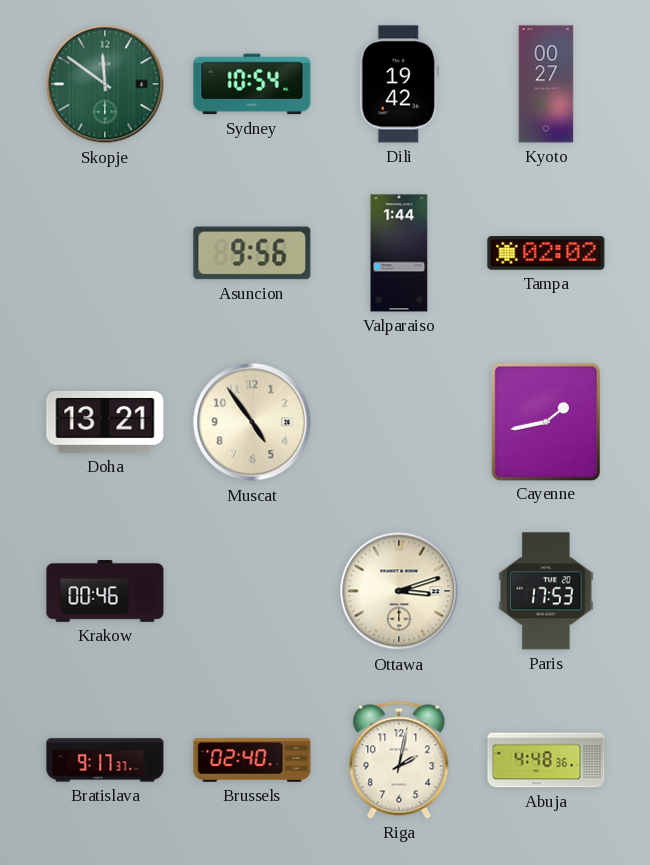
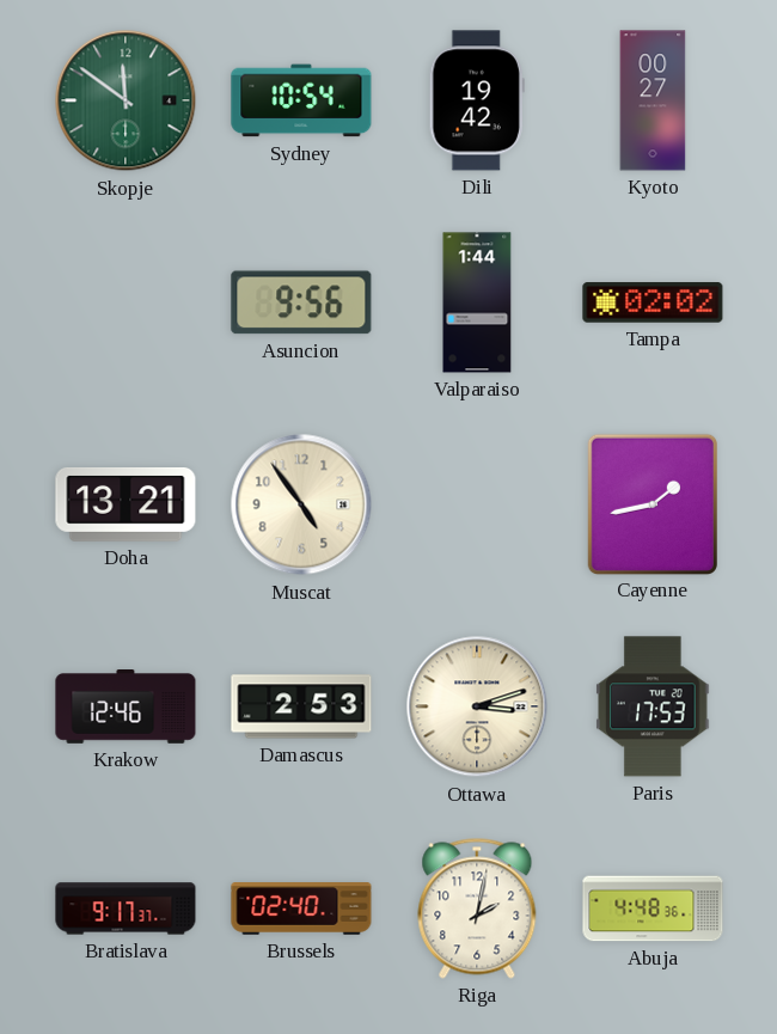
Krakow: 00:46 -> 12:46 (126, 708)
Damascus: none -> 2:53 (301, 706)
